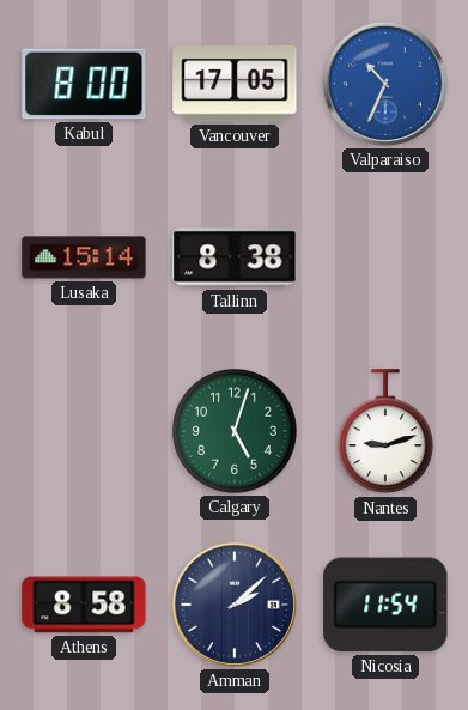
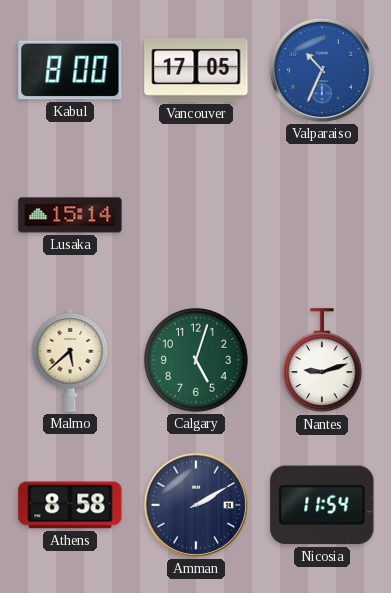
Tallinn: 8:38 -> none (235, 257)
Malmo: none -> 5:38 (70, 360)
Amman: 2:08 -> 2:10 (196, 505)
